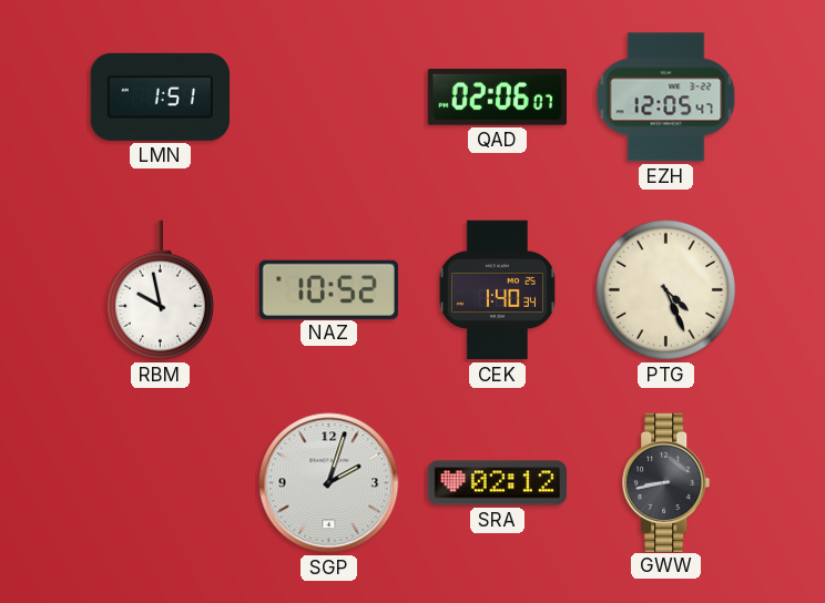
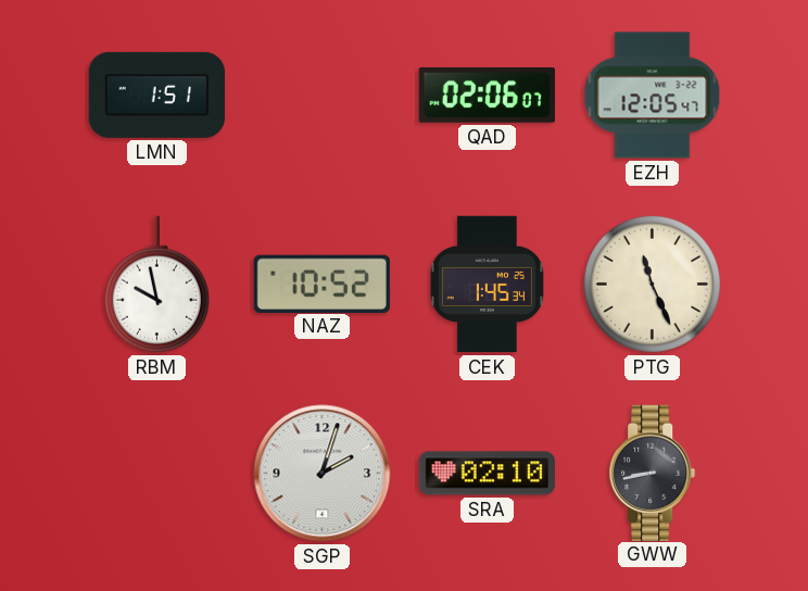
CEK: 1:40 -> 1:45 (487, 285)
PTG: 4:26 -> 11:26 (652, 284)
SRA: 02:12 -> 02:10 (487, 474)
